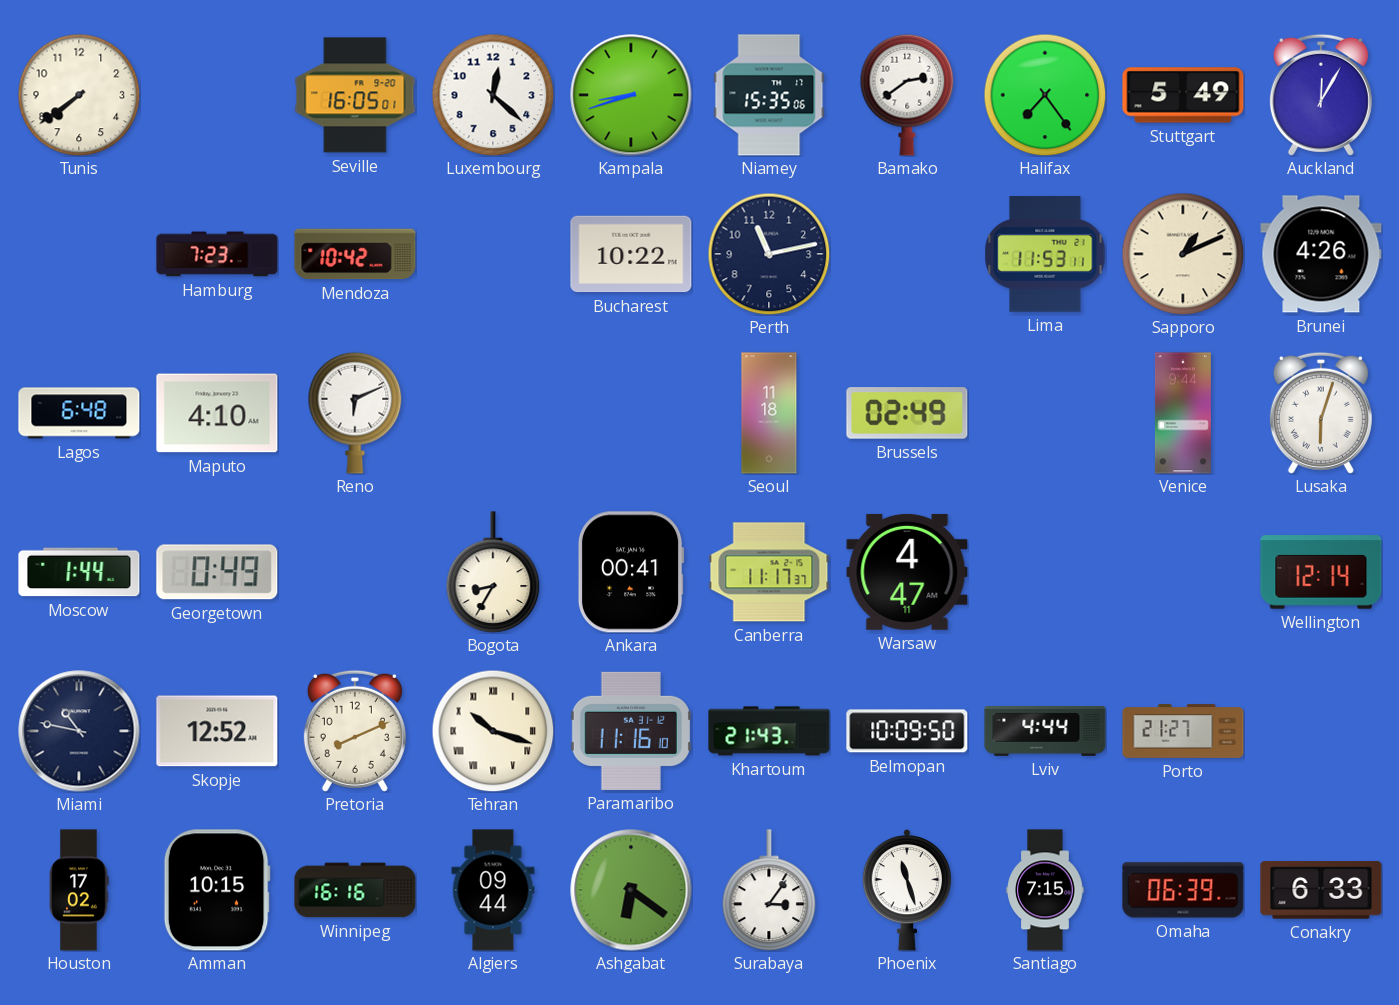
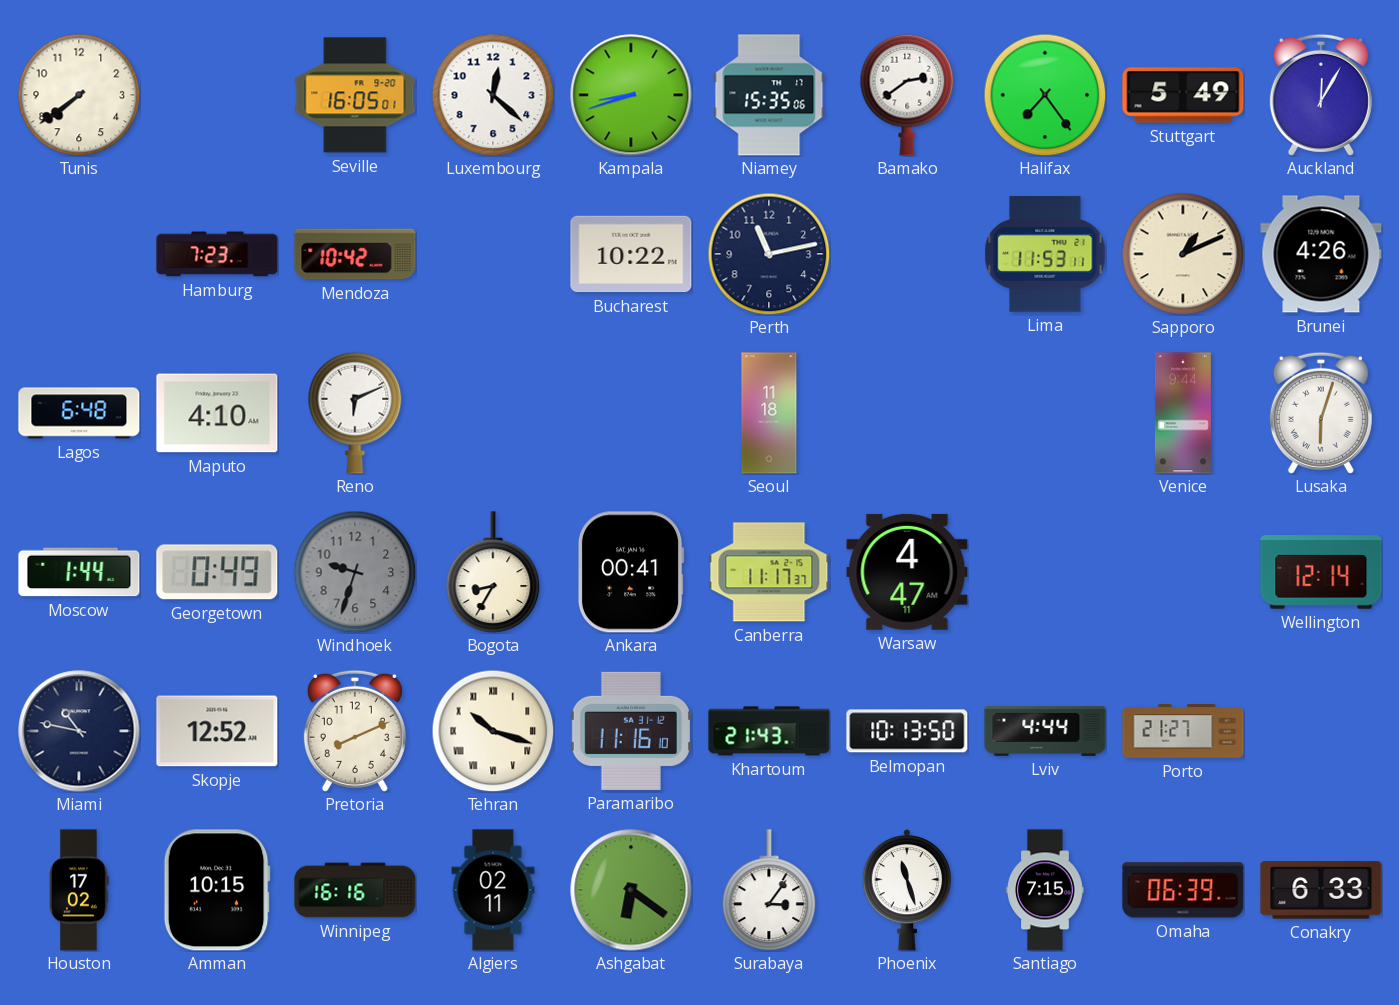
Brussels: 02:49 -> none (907, 413)
Windhoek: none -> 9:33 (355, 572)
Belmopan: 10:09 -> 10:13 (907, 731)
Algiers: 09:44 -> 02:11 (493, 890)
